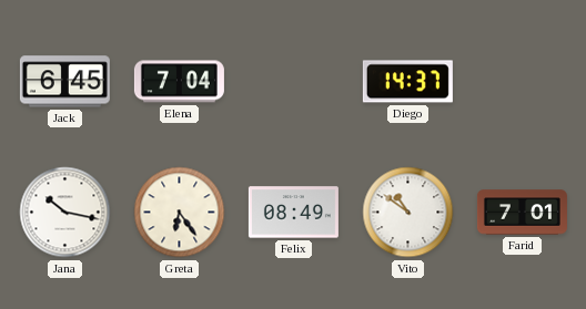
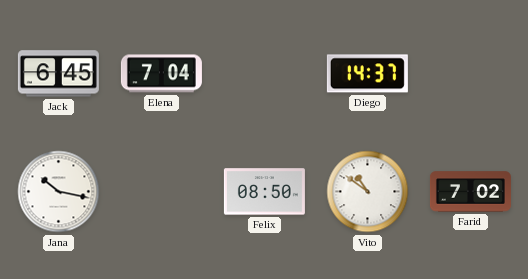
Greta: 6:24 -> none (180, 213)
Felix: 08:49 -> 08:50 (264, 192)
Farid: 7:01 -> 7:02 (470, 192)
